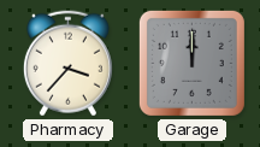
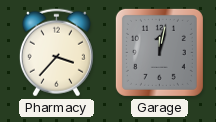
Garage: 12:00 -> 12:02 (159, 52)
